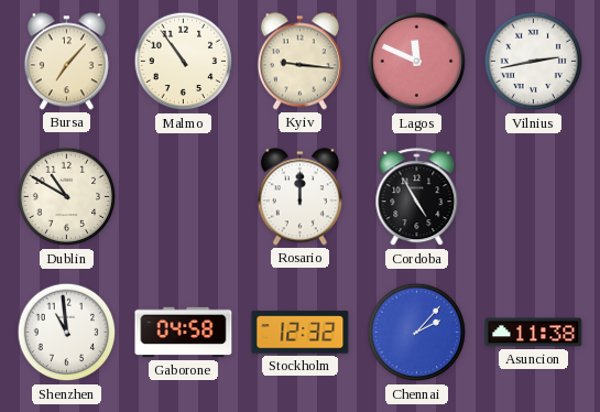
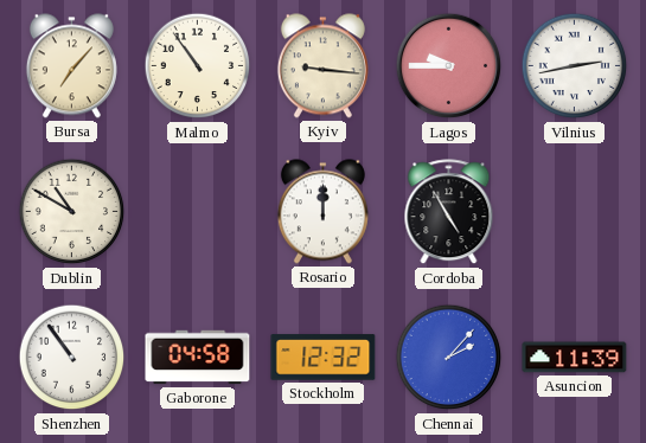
Lagos: 11:49 -> 9:45 (449, 66)
Shenzhen: 10:59 -> 10:54 (72, 358)
Asuncion: 11:38 -> 11:39 (575, 358)
